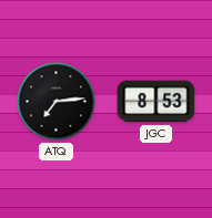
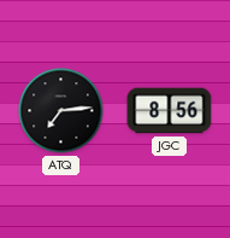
JGC: 8:53 -> 8:56 (170, 111)
